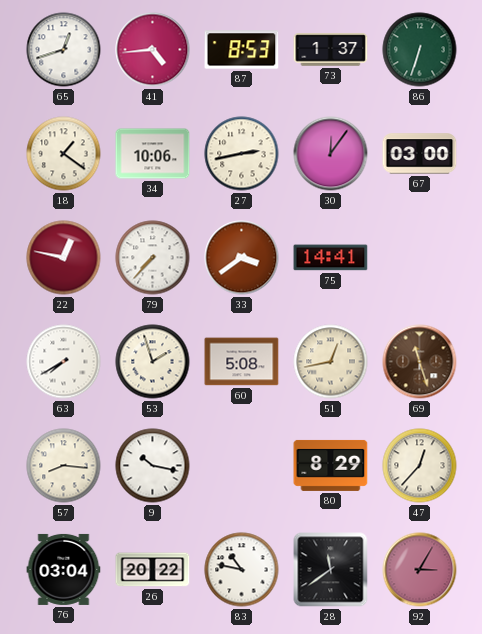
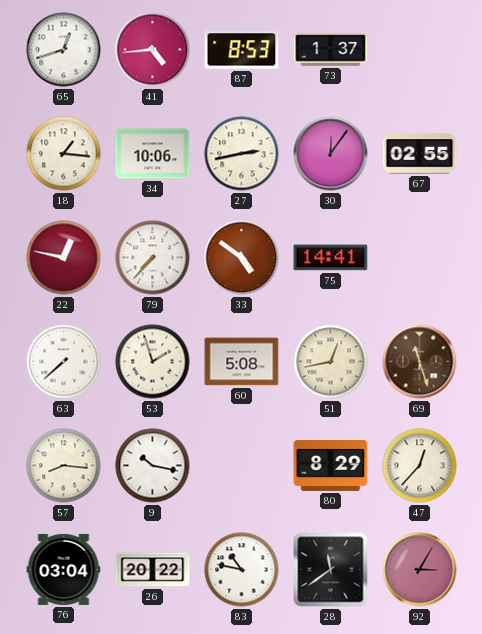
86: 6:33 -> none (420, 50)
18: 1:21 -> 1:16 (64, 154)
67: 03:00 -> 02:55 (420, 154)
33: 3:39 -> 4:51 (242, 258)
63: 7:40 -> 7:38 (64, 362)
